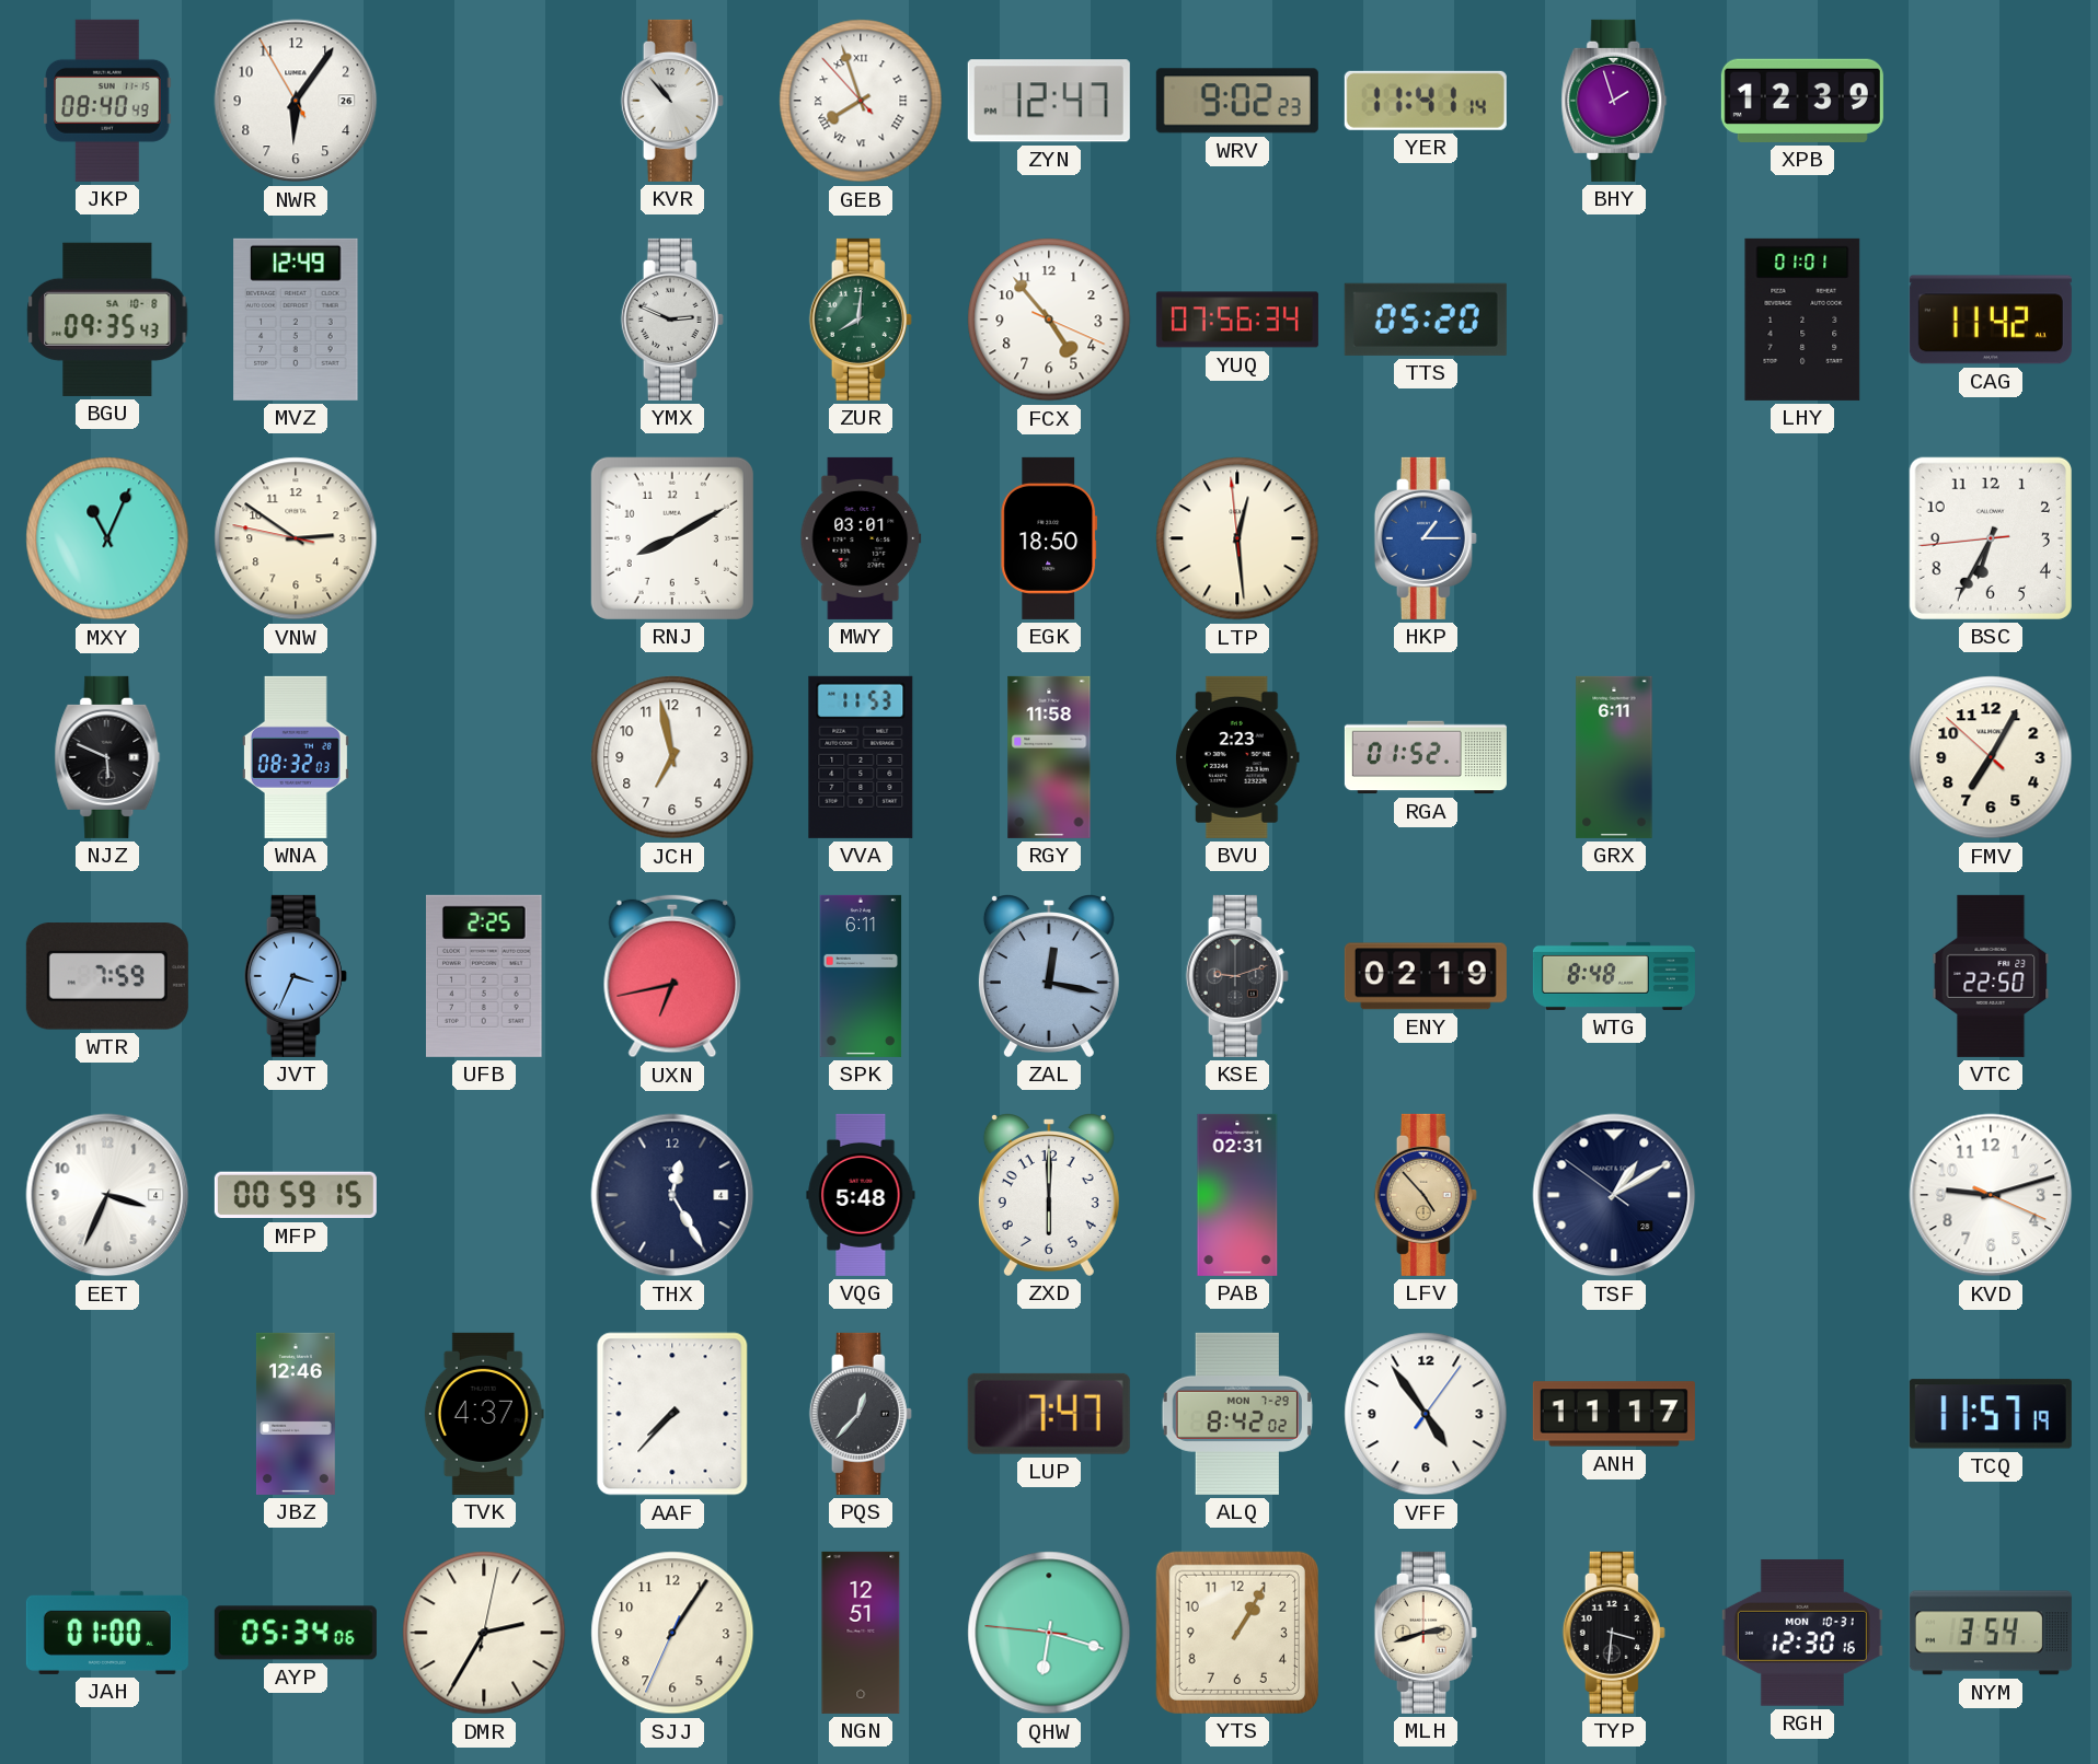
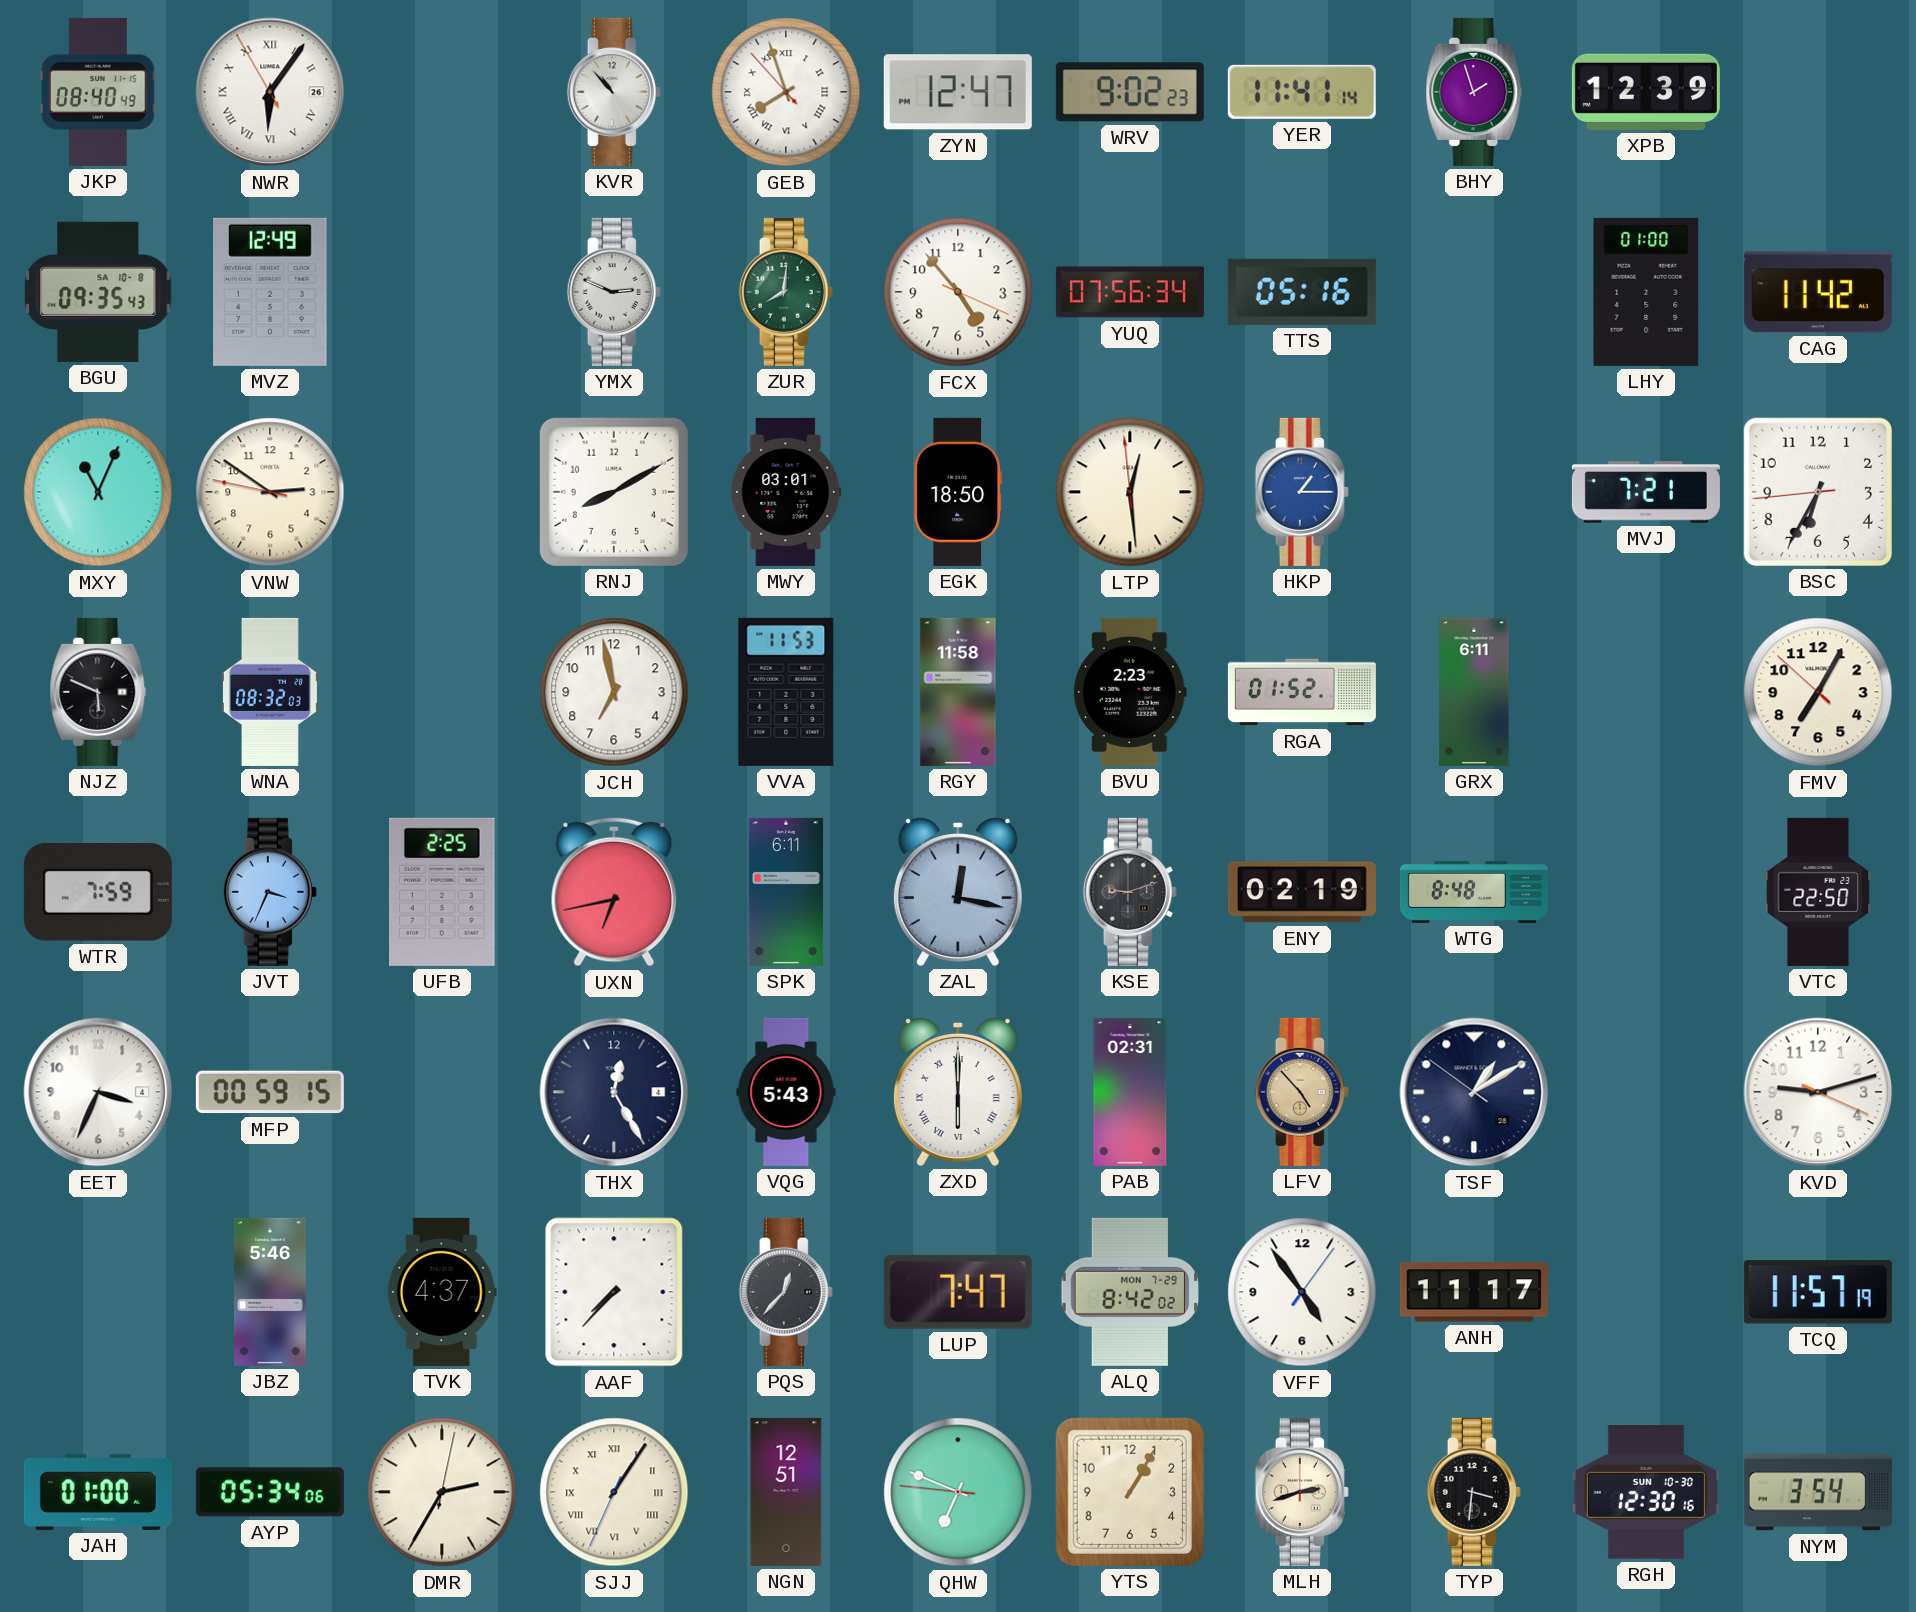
NWR numerals: Arabic -> Roman (270, 92)
TTS: 05:20 -> 05:16 (1302, 292)
LHY: 01:01 -> 01:00 (1646, 292)
MVJ: none -> 7:21 (1646, 492)
VQG: 5:48 -> 5:43 (786, 1092)
ZXD numerals: Arabic -> Roman (958, 1092)
JBZ: 12:46 -> 5:46 (270, 1292)
SJJ numerals: Arabic -> Roman (614, 1492)
QHW: 6:17 -> 6:48 (958, 1492)
RGH date: MON 10-31 -> SUN 10-30 (1646, 1492)
